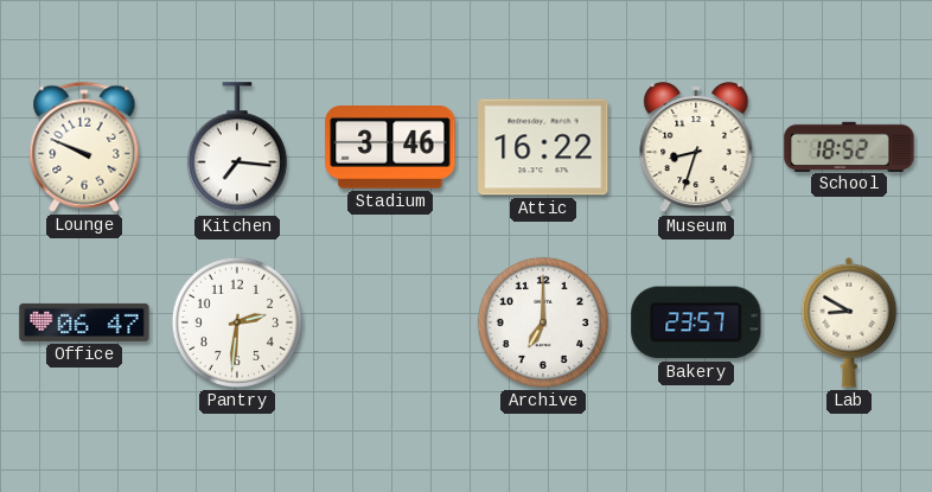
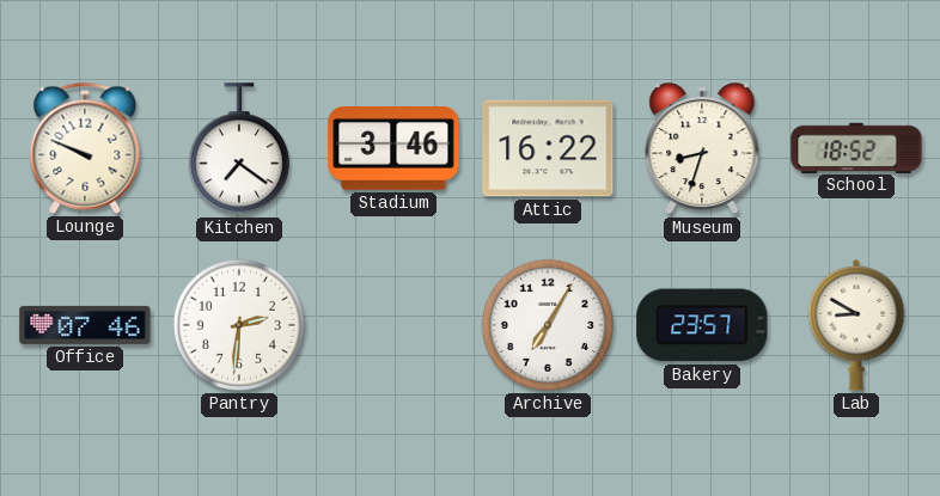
Kitchen: 7:16 -> 7:21 (239, 149)
Office: 06:47 -> 07:46 (85, 325)
Archive: 7:00 -> 7:05 (548, 325)
